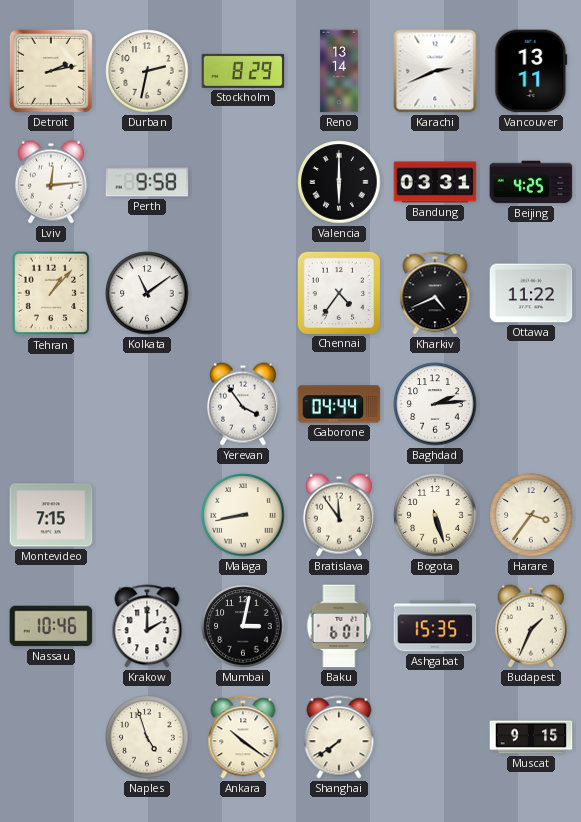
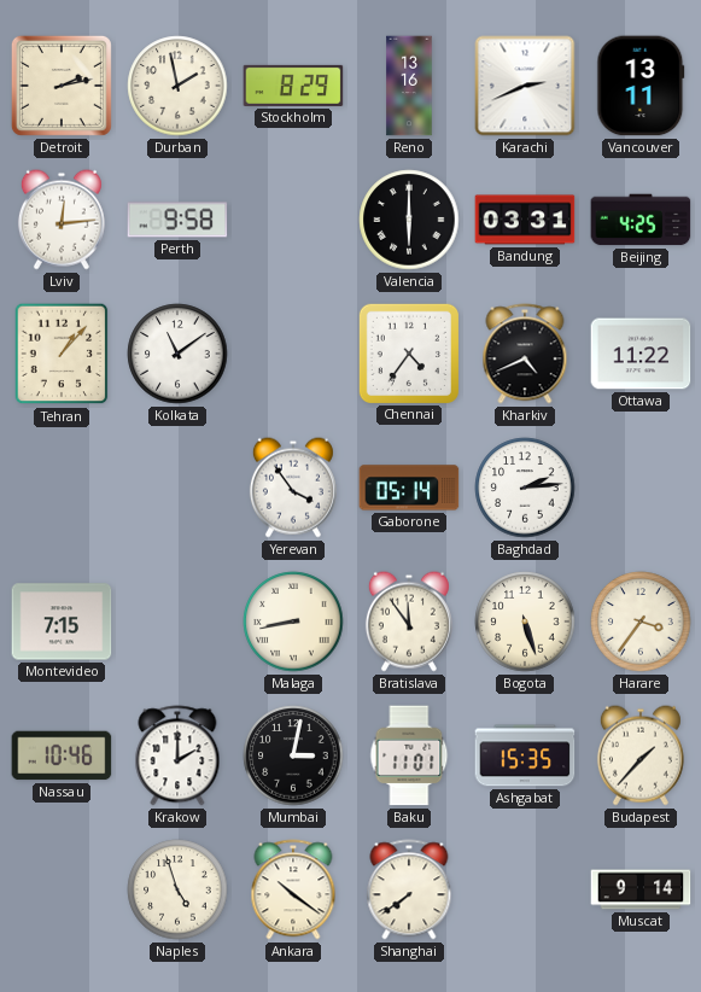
Durban: 2:32 -> 1:58 (177, 86)
Reno: 13:14 -> 13:16 (409, 86)
Gaborone: 04:44 -> 05:14 (409, 488)
Baku: 6:01 -> 11:01 (409, 755)
Budapest: 1:34 -> 1:37 (641, 755)
Muscat: 9:15 -> 9:14 (641, 889)
